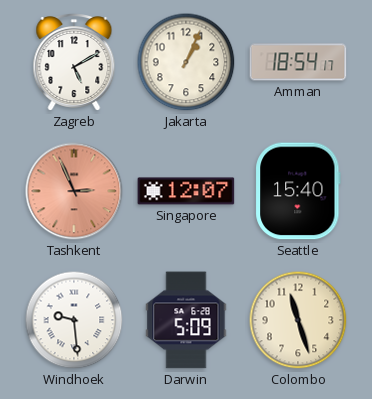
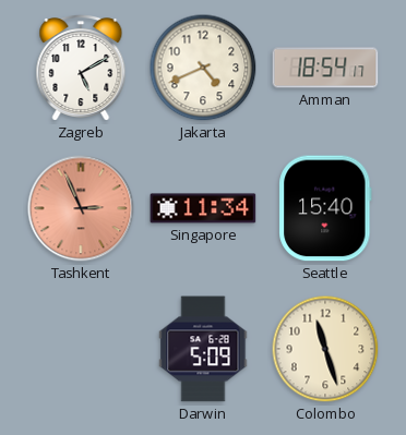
Jakarta: 1:04 -> 4:41 (203, 68)
Singapore: 12:07 -> 11:34 (203, 208)
Windhoek: 9:29 -> none (74, 320)
